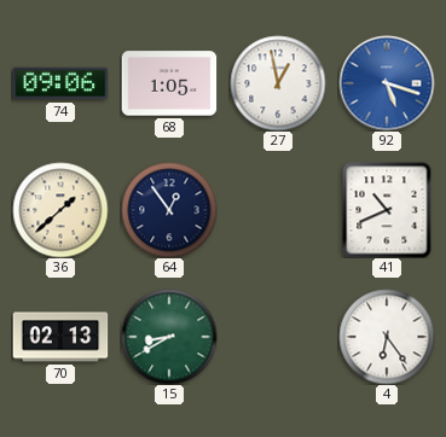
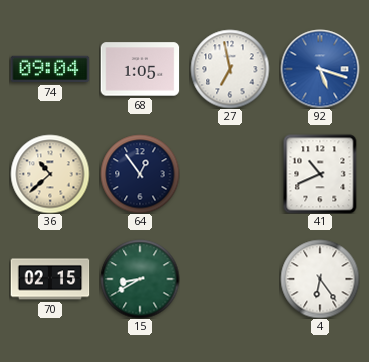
74: 09:06 -> 09:04 (50, 69)
27: 12:58 -> 6:58 (230, 69)
36: 1:38 -> 10:38 (50, 174)
70: 02:13 -> 02:15 (50, 279)
